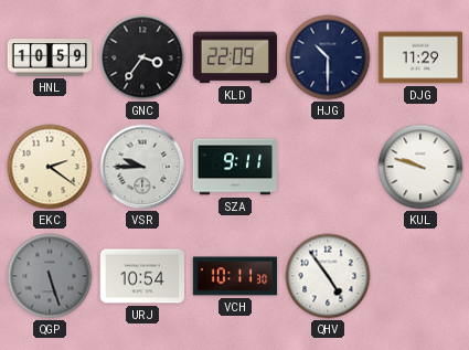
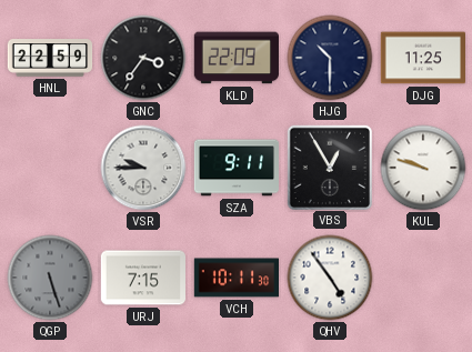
HNL: 10:59 -> 22:59 (50, 58)
DJG: 11:29 -> 11:25 (422, 58)
EKC: 2:21 -> none (50, 167)
VBS: none -> 12:55 (329, 167)
URJ: 10:54 -> 7:15 (142, 278)
